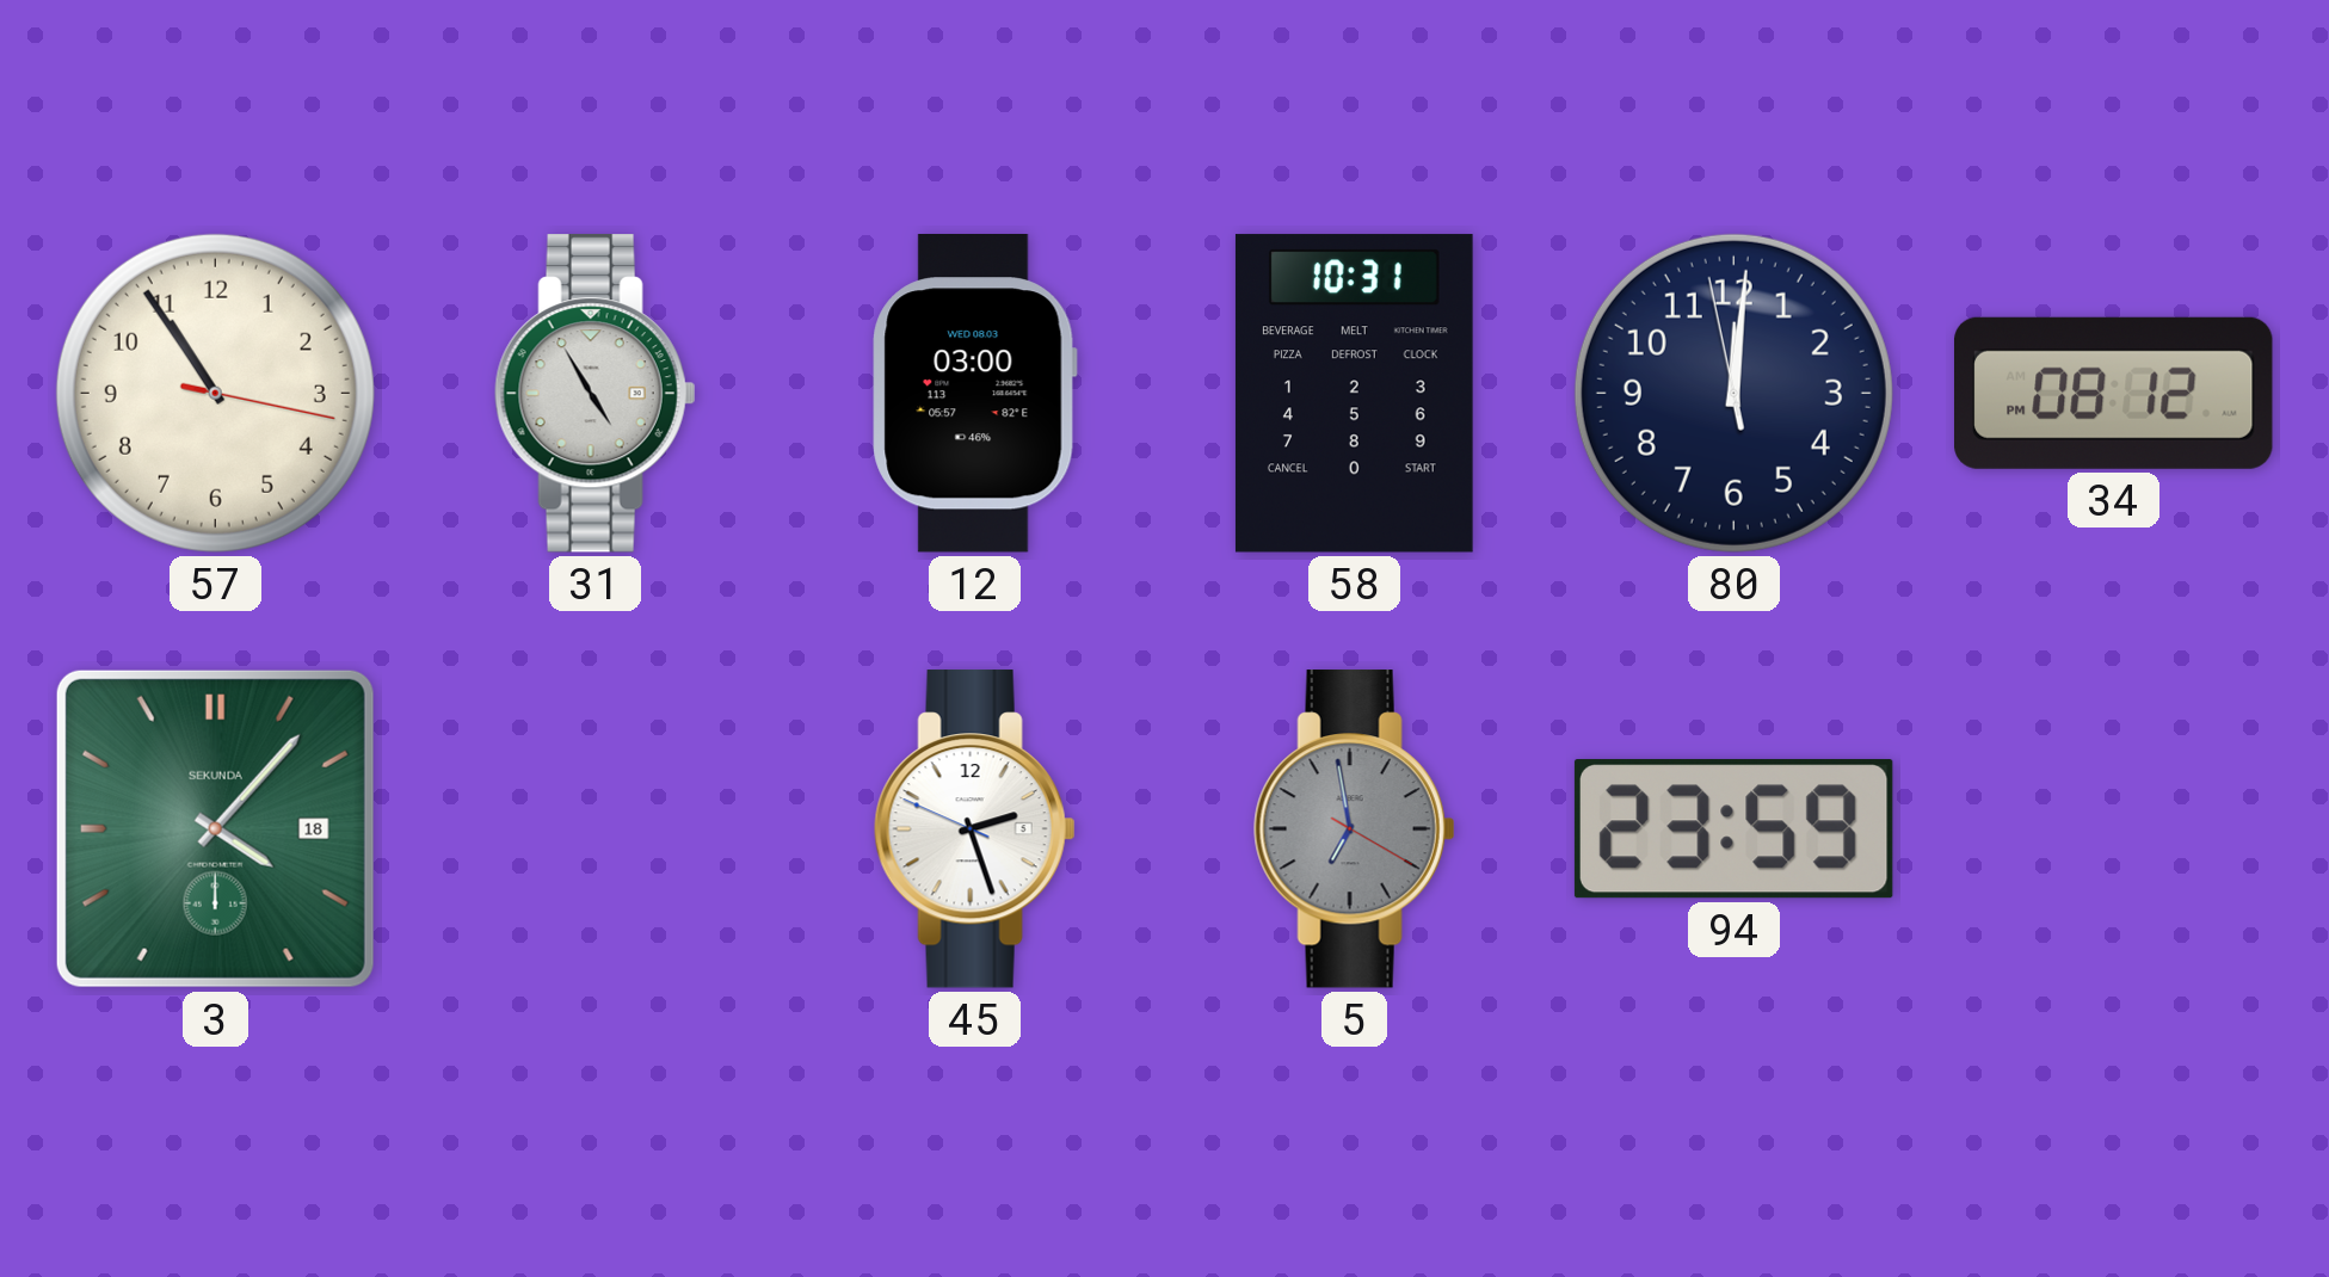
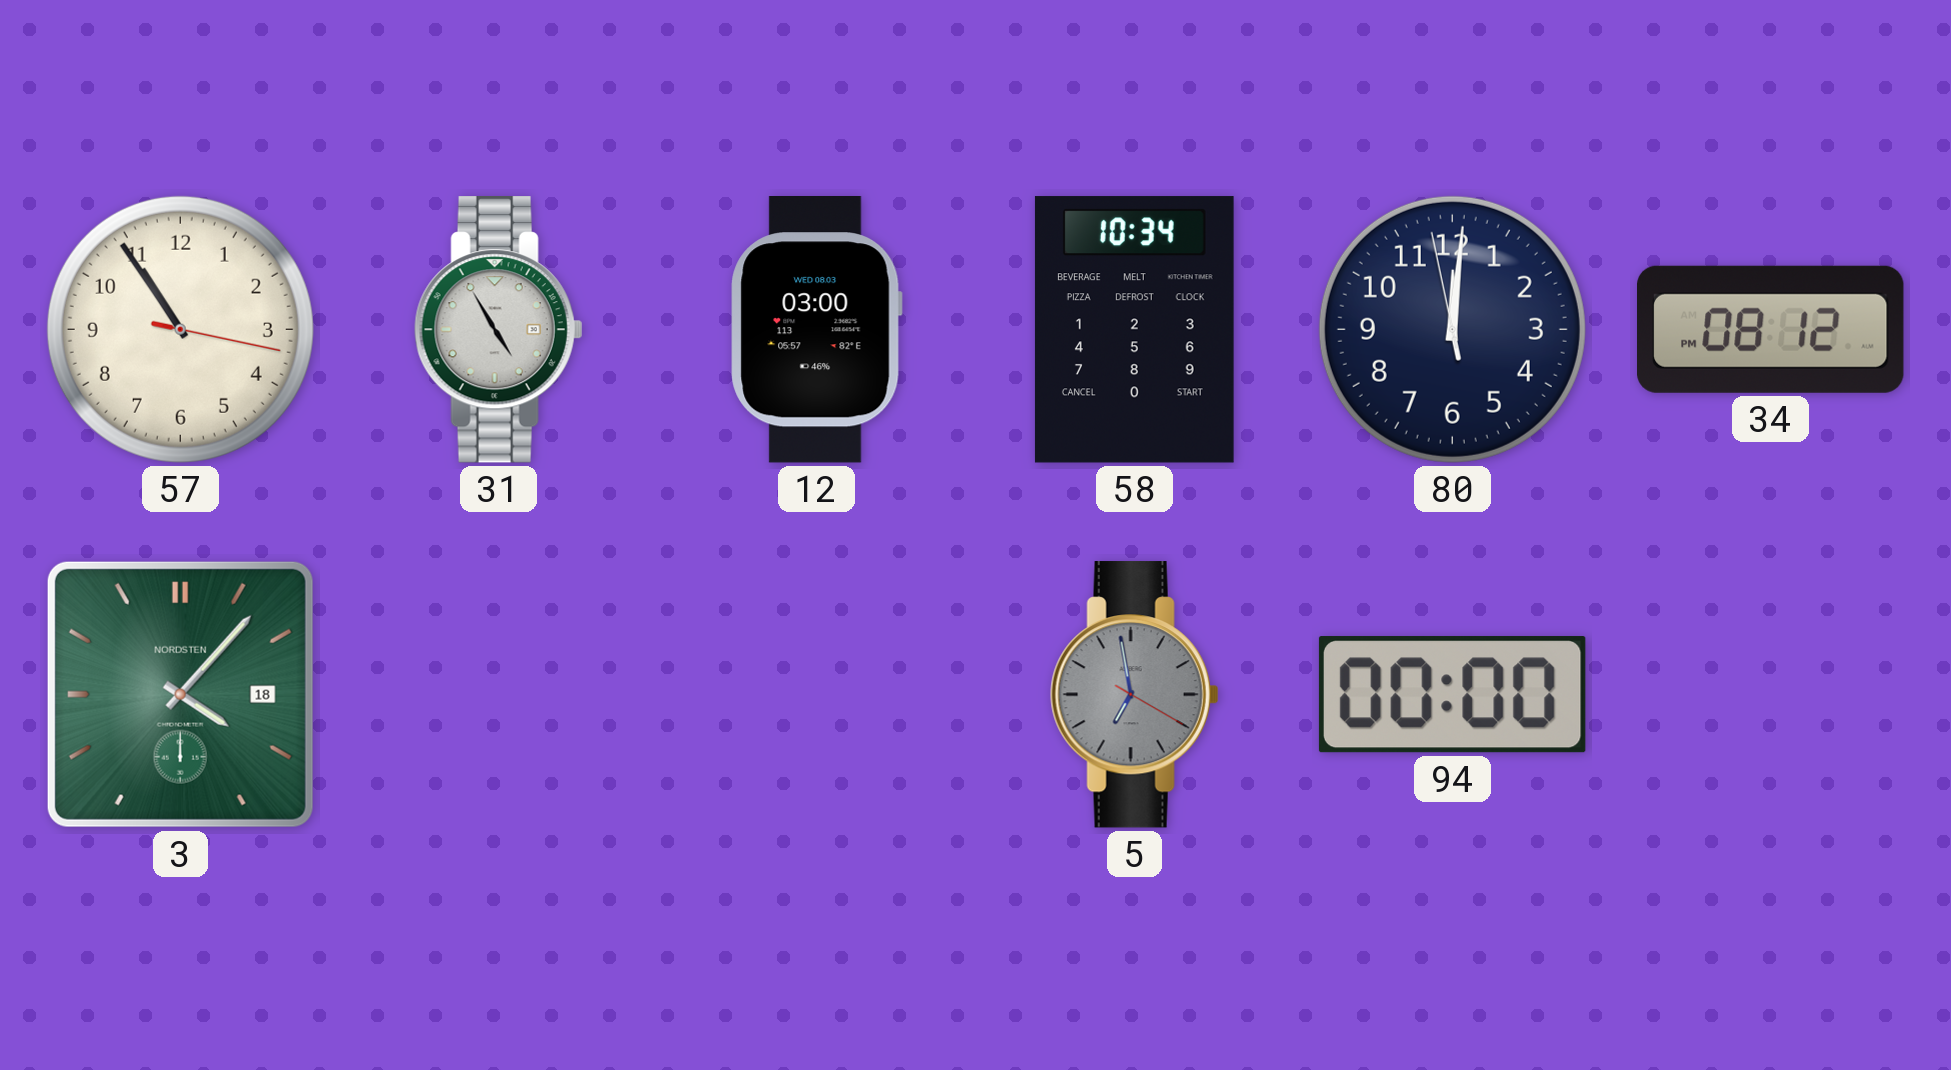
58: 10:31 -> 10:34 (1134, 330)
3 brand: SEKUNDA -> NORDSTEN (180, 694)
45: 2:26 -> none (974, 829)
94: 23:59 -> 00:00 (1452, 695)
